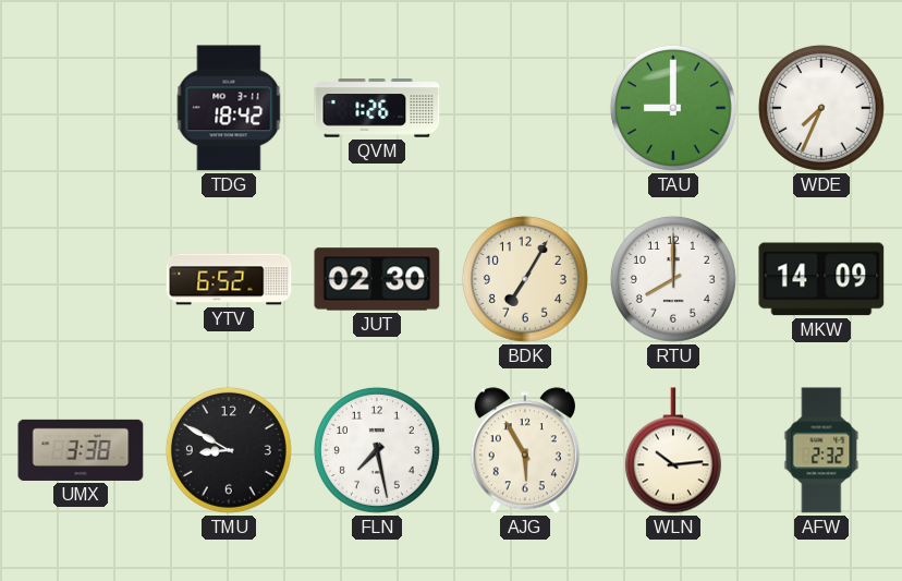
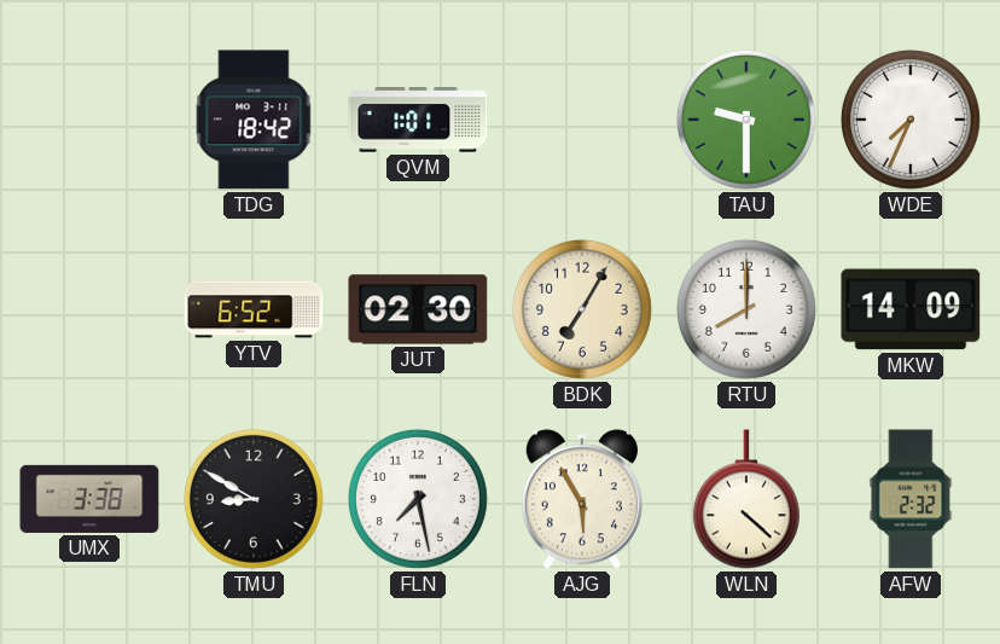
QVM: 1:26 -> 1:01 (418, 120)
TAU: 9:00 -> 9:30 (746, 120)
WLN: 10:14 -> 4:22 (746, 499)
